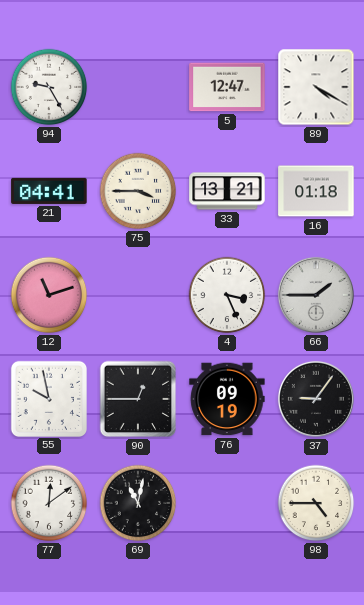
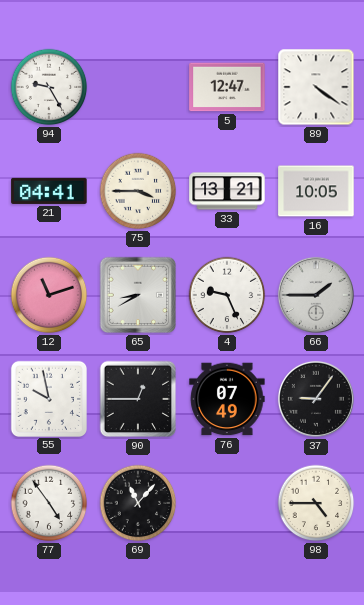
89: 4:20 -> 4:21 (316, 87)
16: 01:18 -> 10:05 (316, 191)
65: none -> 8:40 (138, 295)
4: 3:26 -> 9:26 (227, 295)
76: 09:19 -> 07:49 (227, 399)
77: 12:09 -> 4:54 (49, 503)
69: 11:02 -> 11:07 (138, 503)
